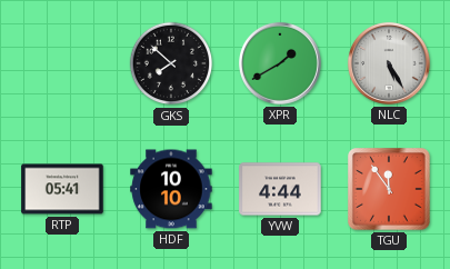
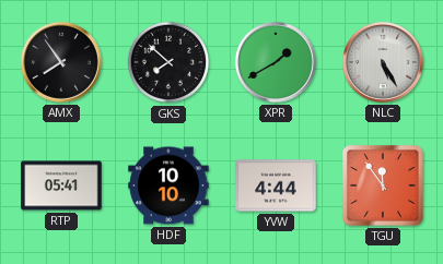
AMX: none -> 7:54 (61, 62)
